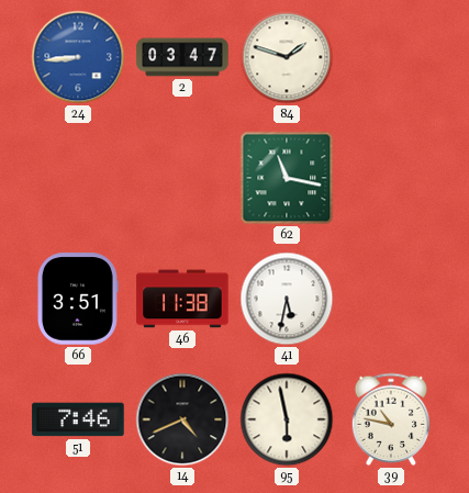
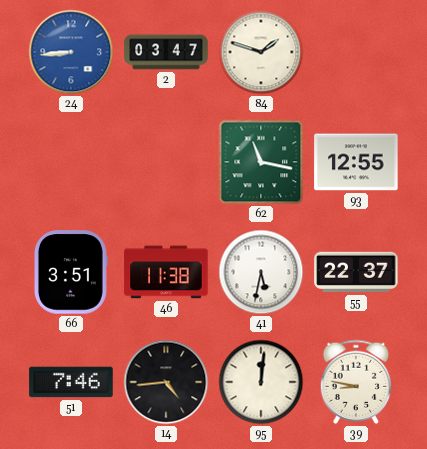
93: none -> 12:55 (356, 162)
55: none -> 22:37 (356, 272)
14: 4:41 -> 4:44 (166, 382)
95: 5:58 -> 12:01 (261, 382)
39: 10:47 -> 8:47 (356, 382)
